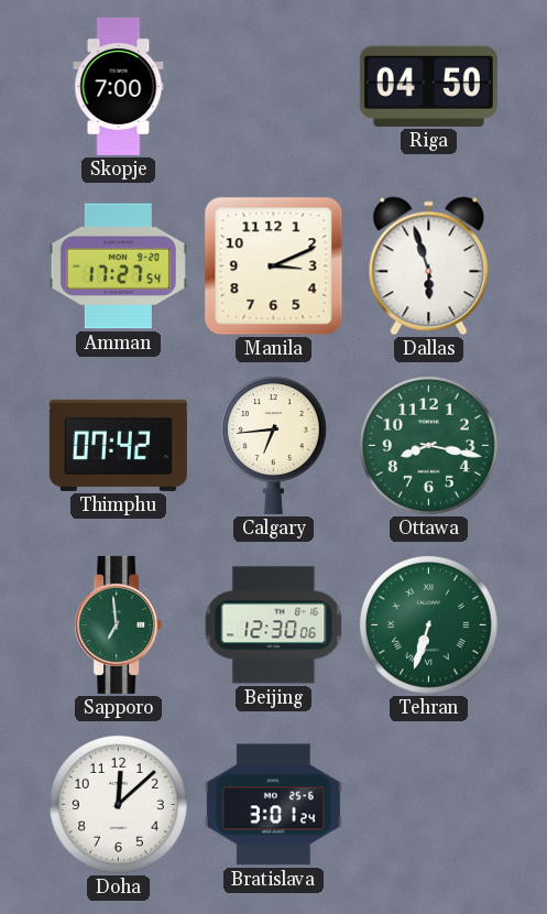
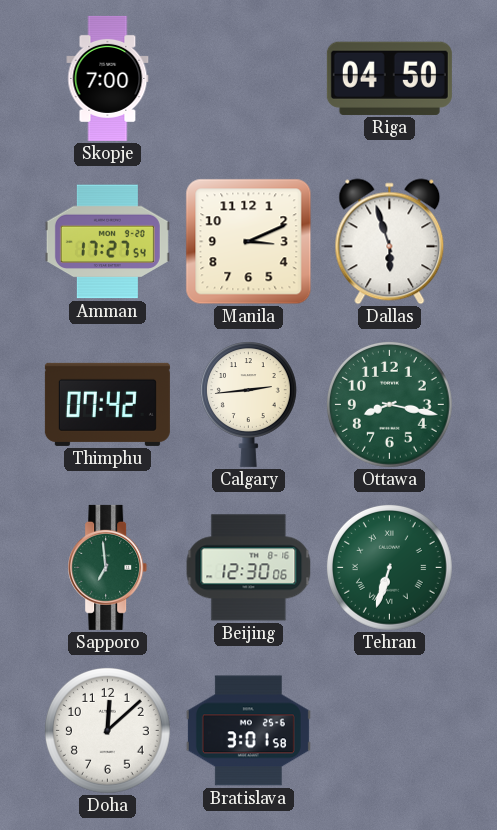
Calgary: 6:44 -> 2:44 (248, 404)
Bratislava: 3:01:24 -> 3:01:58 (248, 731)
